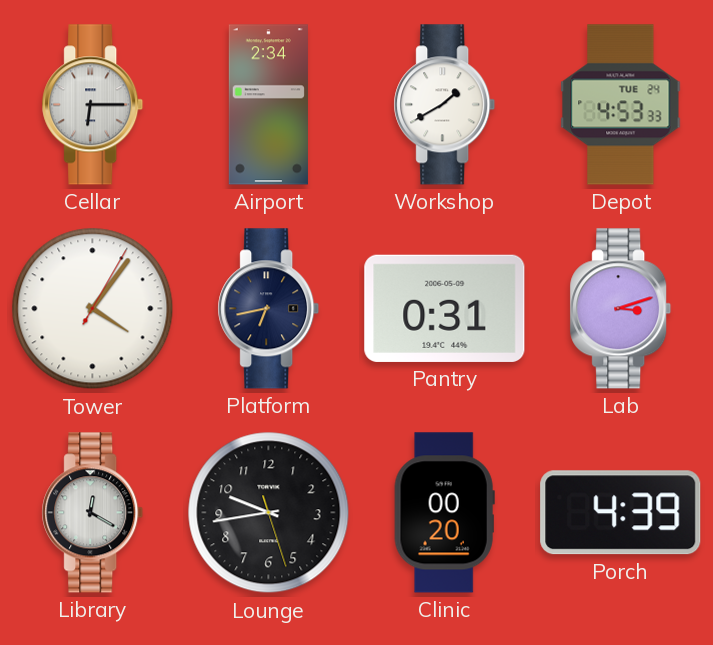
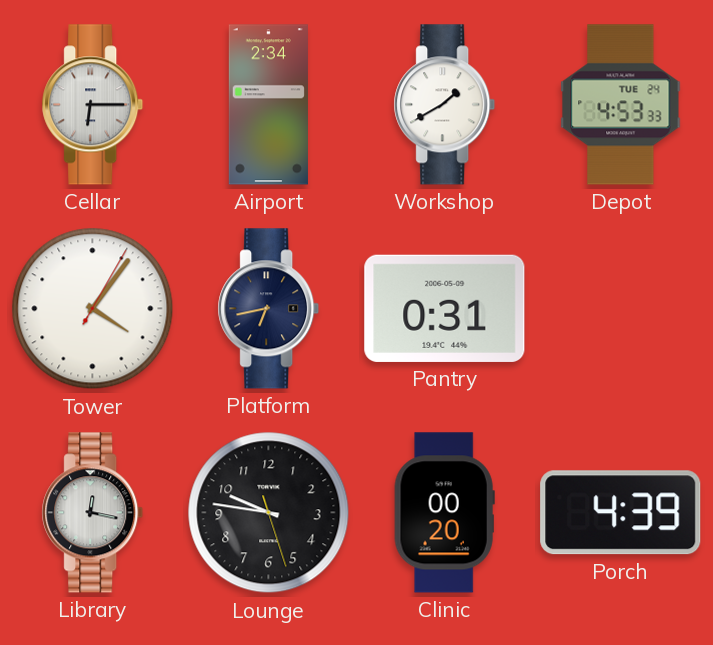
Lab: 3:12 -> none (621, 309)
Library: 12:20 -> 12:17 (93, 513)
Lounge: 9:43 -> 9:46 (269, 513)
